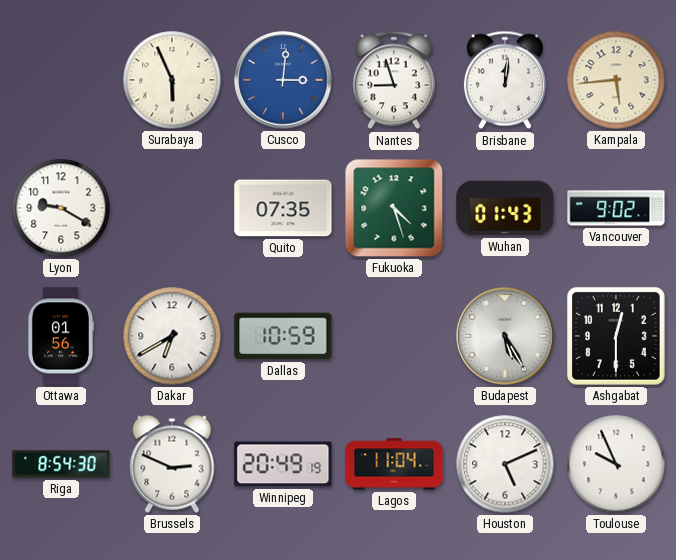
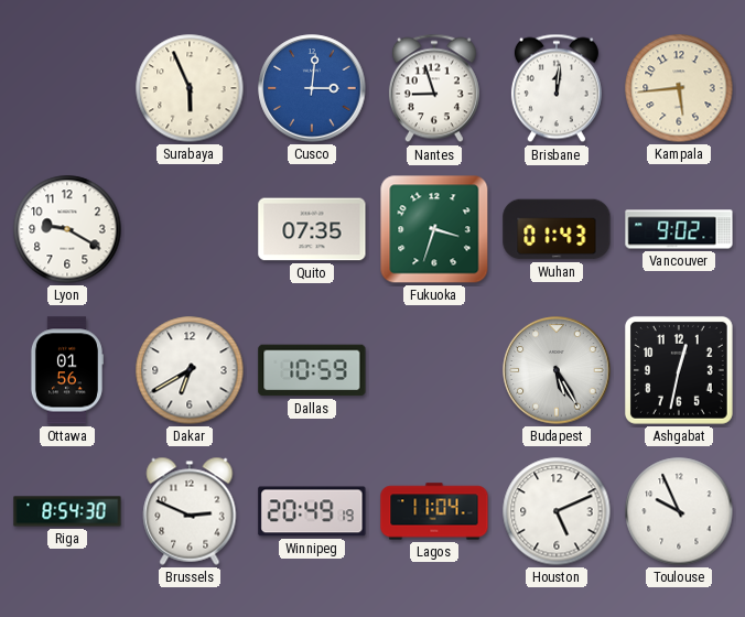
Fukuoka: 4:27 -> 3:33 (434, 229)
Ashgabat: 12:30 -> 12:32 (679, 370)
